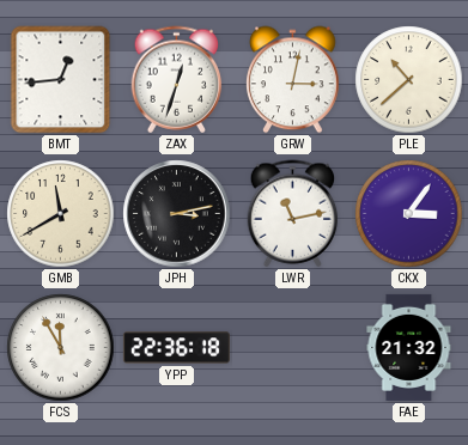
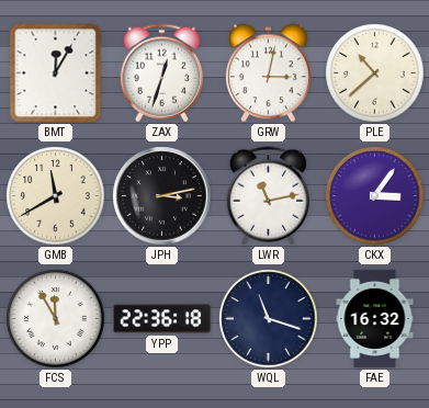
BMT: 12:44 -> 12:05 (56, 73)
WQL: none -> 11:18 (269, 319)
FAE: 21:32 -> 16:32 (375, 318)
